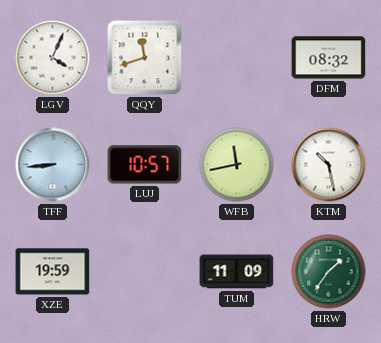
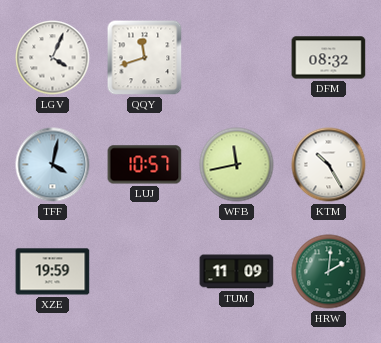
TFF: 8:44 -> 4:02 (53, 165)
KTM: 10:28 -> 10:25 (329, 165)
HRW: 1:36 -> 2:01 (329, 272)
